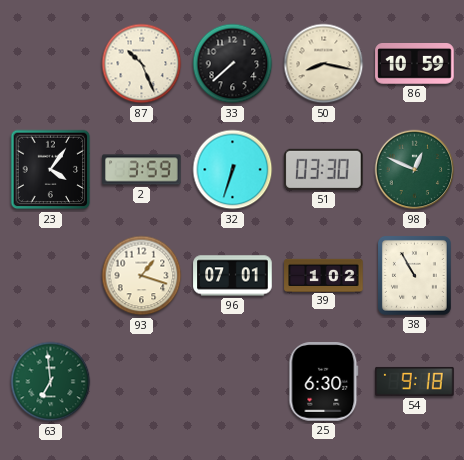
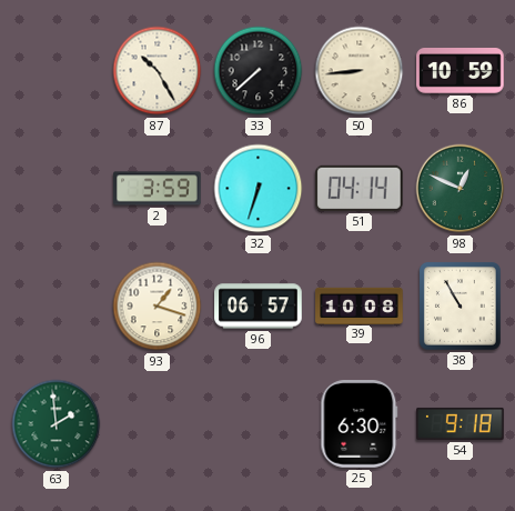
87: 10:26 -> 10:25 (158, 71)
50: 8:17 -> 8:44 (360, 71)
23: 4:06 -> none (51, 170)
51: 03:30 -> 04:14 (360, 188)
96: 07:01 -> 06:57 (259, 307)
39: 1:02 -> 10:08 (360, 305)
63: 6:59 -> 1:59 (57, 424)
